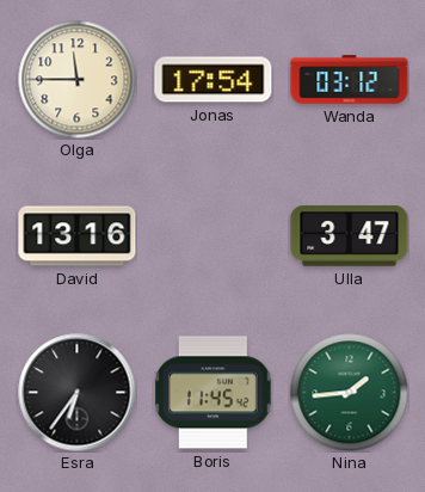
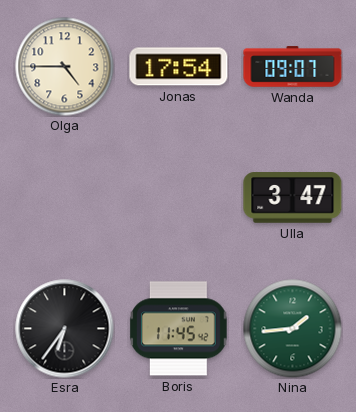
Olga: 11:45 -> 4:45 (65, 67)
Wanda: 03:12 -> 09:07 (293, 67)
David: 13:16 -> none (78, 236)
